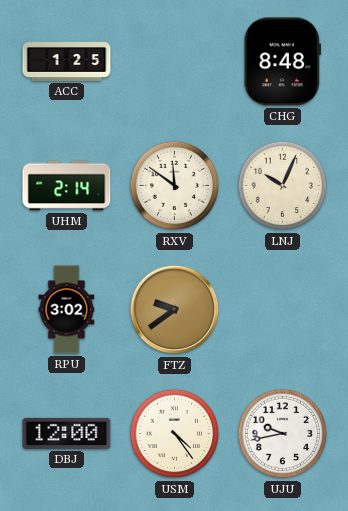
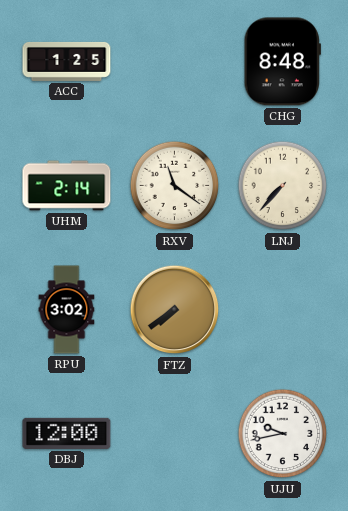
RXV: 11:51 -> 11:21 (175, 186)
LNJ: 10:04 -> 7:37 (283, 186)
FTZ: 9:39 -> 7:39 (175, 310)
USM: 4:24 -> none (175, 434)
